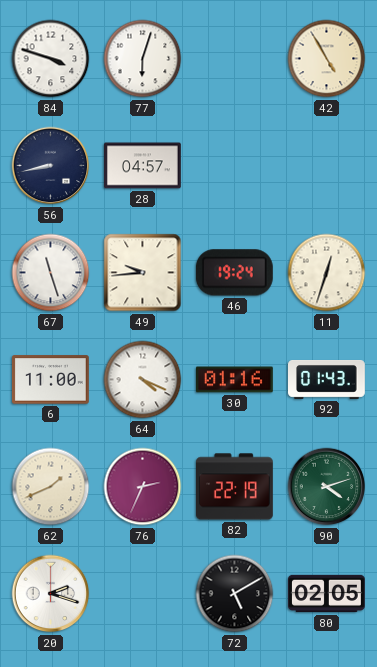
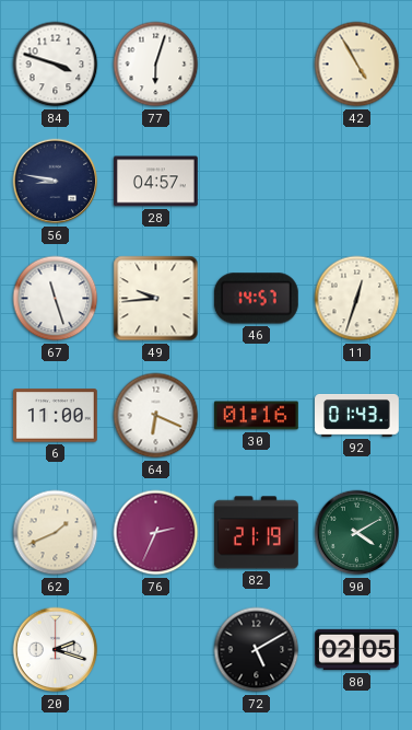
56: 8:43 -> 8:47 (56, 182)
46: 19:24 -> 14:57 (256, 299)
64: 4:19 -> 6:19 (156, 416)
82: 22:19 -> 21:19 (257, 533)
90: 4:12 -> 4:10 (357, 533)
